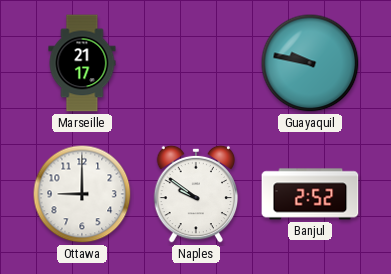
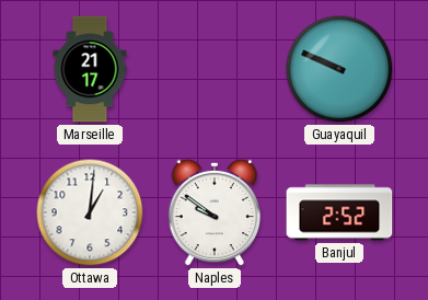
Guayaquil: 9:47 -> 9:49 (339, 69)
Ottawa: 9:00 -> 1:01 (90, 212)
